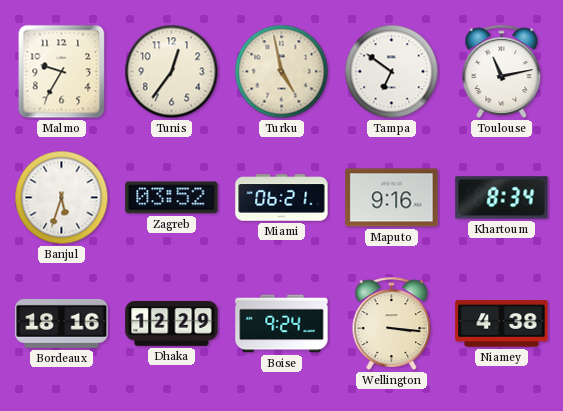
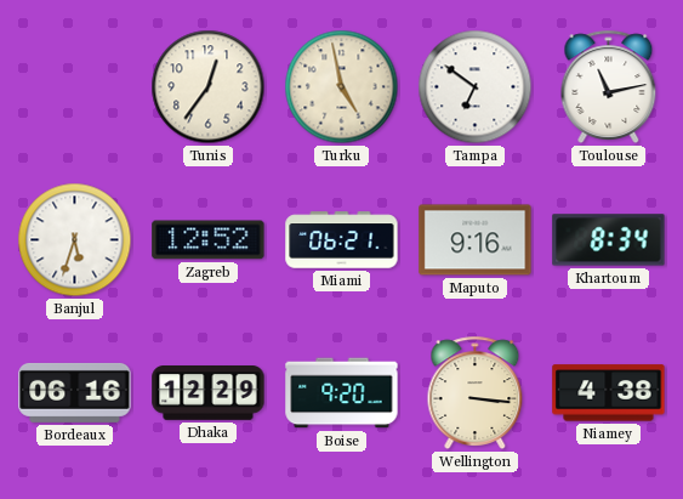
Malmo: 9:35 -> none (62, 72)
Zagreb: 03:52 -> 12:52 (209, 240)
Bordeaux: 18:16 -> 06:16 (75, 392)
Boise: 9:24 -> 9:20 (342, 393)
